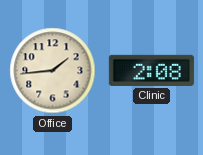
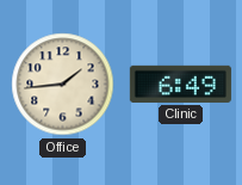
Clinic: 2:08 -> 6:49 (180, 84)
